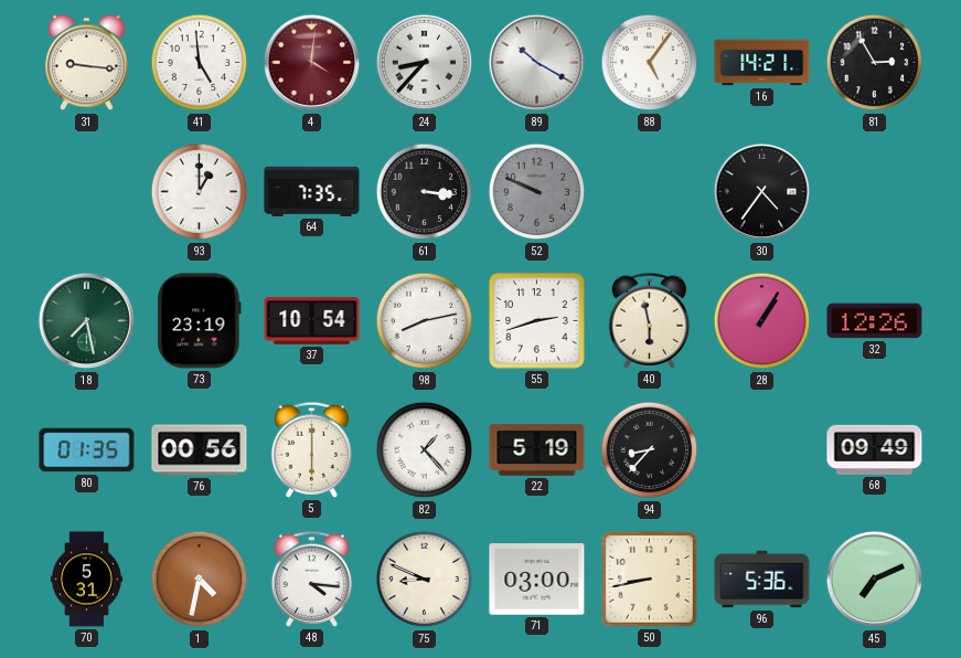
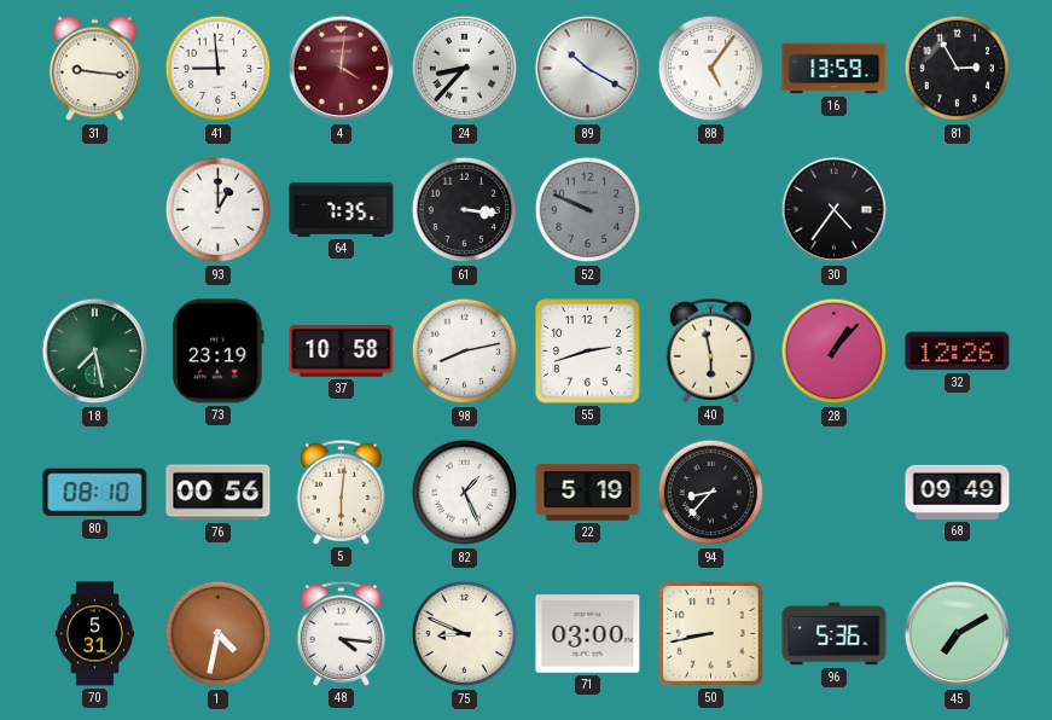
41: 4:59 -> 8:59 (219, 69)
16: 14:21 -> 13:59 (835, 69)
37: 10:54 -> 10:58 (342, 350)
28: 1:05 -> 1:07 (835, 352)
80: 01:35 -> 08:10 (95, 493)
5: 6:00 -> 6:01 (342, 492)
82: 1:23 -> 1:26 (465, 493)
45: 7:11 -> 7:10 (958, 634)
